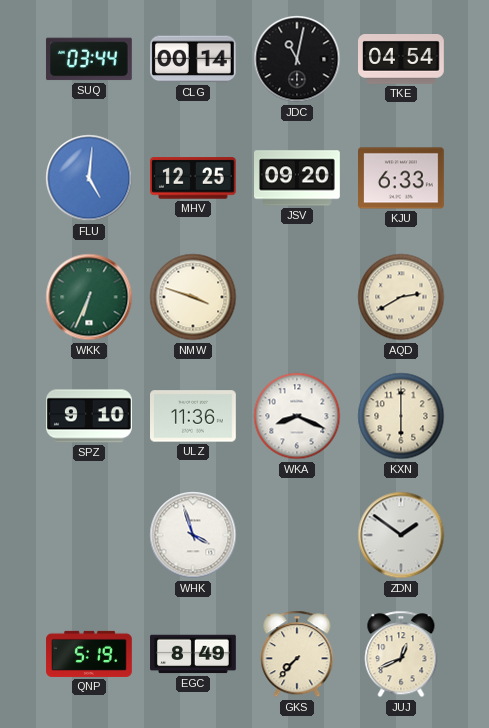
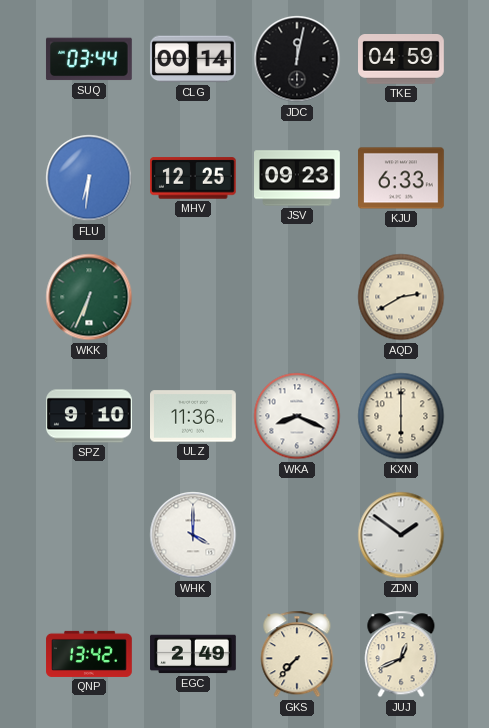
JDC: 11:02 -> 12:02 (297, 59)
TKE: 04:54 -> 04:59 (402, 60)
FLU: 5:01 -> 6:31 (89, 178)
JSV: 09:20 -> 09:23 (298, 178)
NMW: 3:48 -> none (193, 297)
WHK: 3:57 -> 4:00 (193, 535)
QNP: 5:19 -> 13:42 (89, 654)
EGC: 8:49 -> 2:49 (193, 654)
